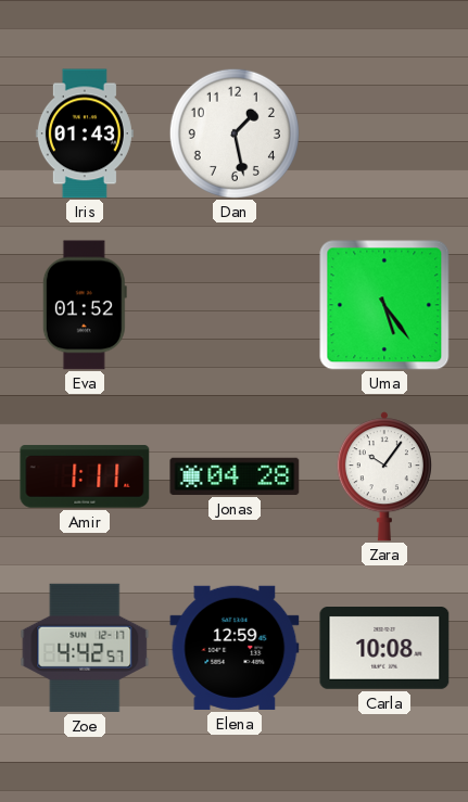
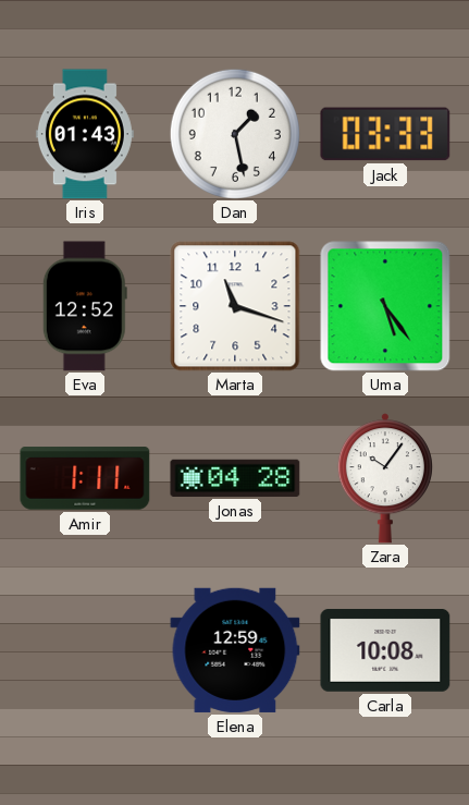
Jack: none -> 03:33 (385, 134)
Eva: 01:52 -> 12:52 (85, 306)
Marta: none -> 11:18 (235, 306)
Zoe: 4:42 -> none (85, 648)
